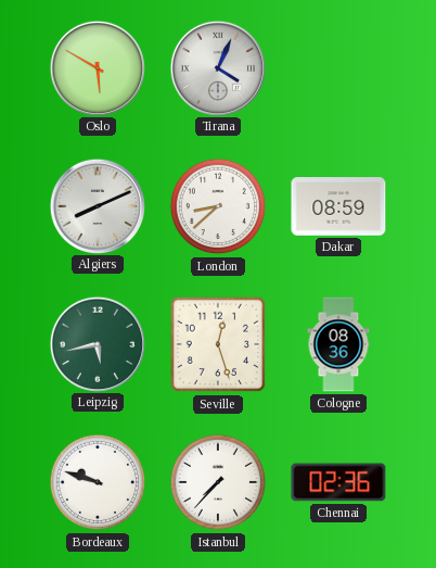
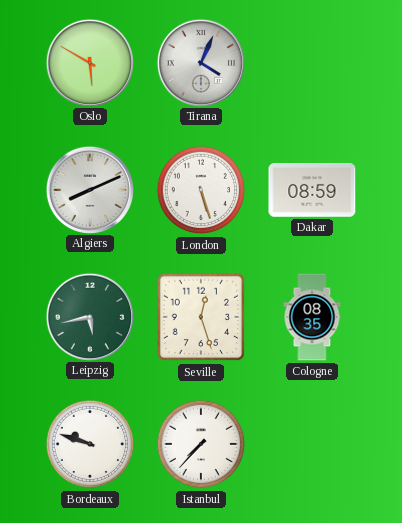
London: 8:38 -> 5:27 (201, 190)
Cologne: 08:36 -> 08:35 (312, 317)
Chennai: 02:36 -> none (338, 482)
